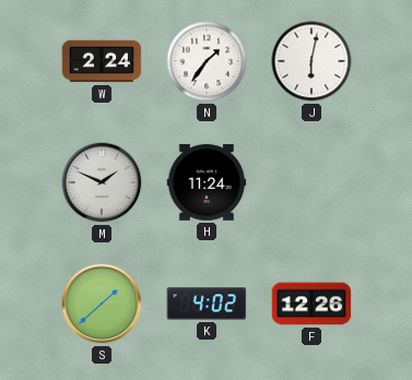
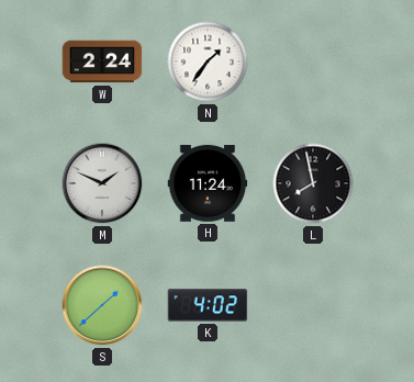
J: 6:02 -> none (311, 61)
L: none -> 7:58 (313, 183)
F: 12:26 -> none (311, 304)
